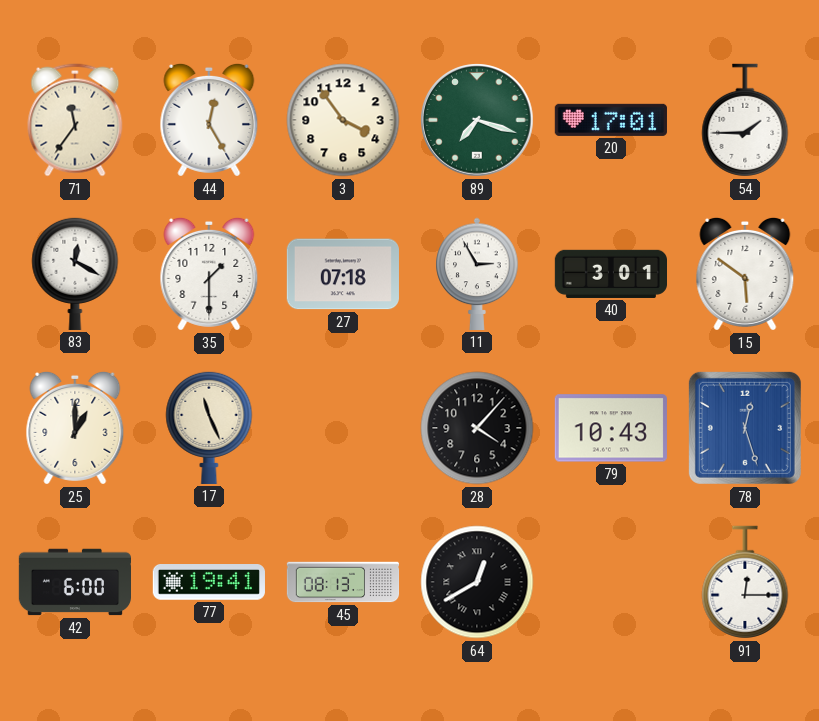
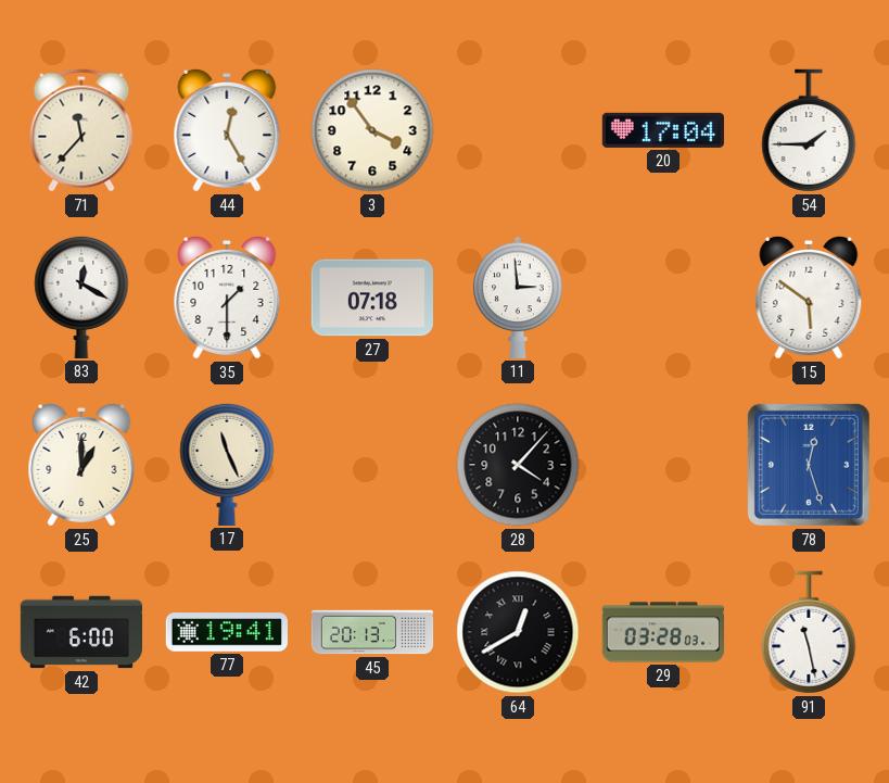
71: 11:36 -> 11:37 (81, 130)
89: 7:18 -> none (477, 120)
20: 17:01 -> 17:04 (663, 130)
11: 2:55 -> 2:59 (518, 298)
40: 3:01 -> none (610, 274)
79: 10:43 -> none (611, 428)
45: 08:13 -> 20:13 (372, 632)
29: none -> 03:28 (662, 632)
91: 12:15 -> 11:28 (809, 632)
